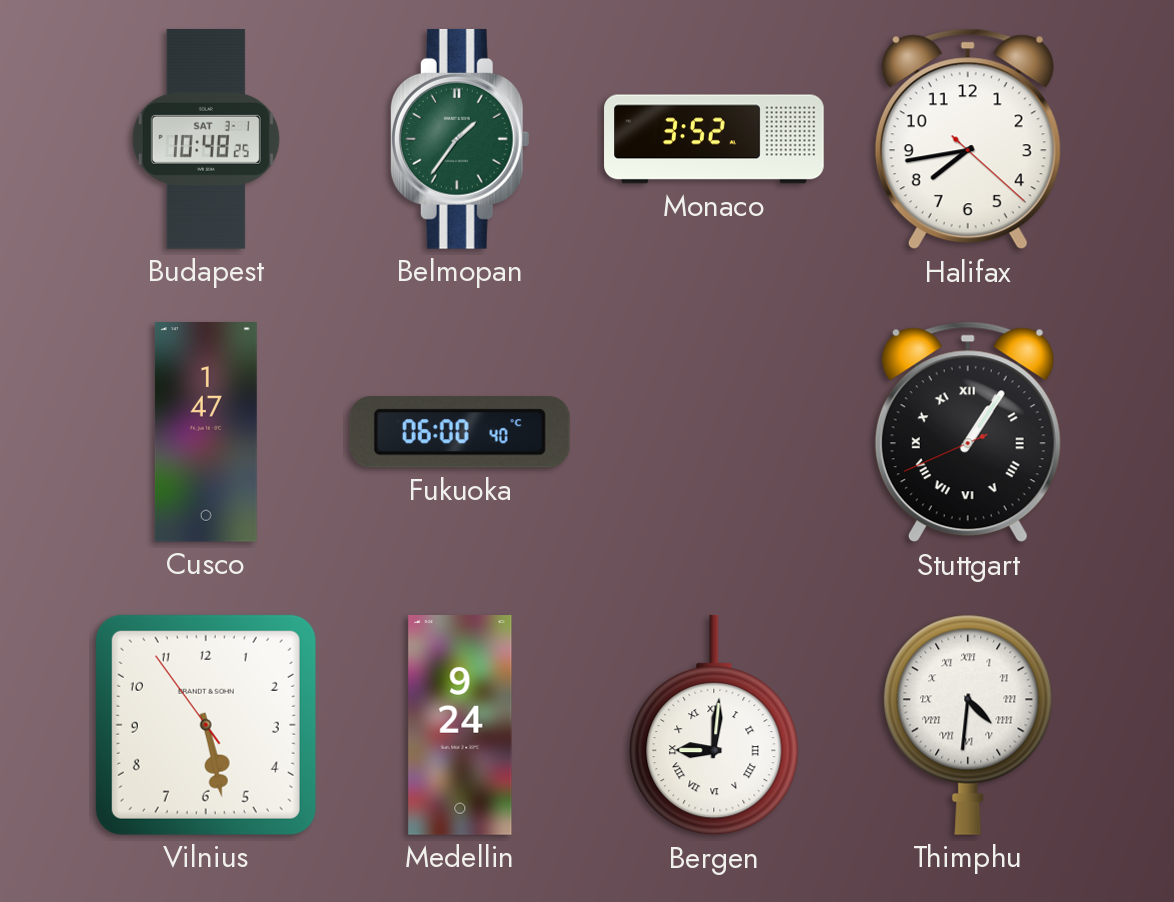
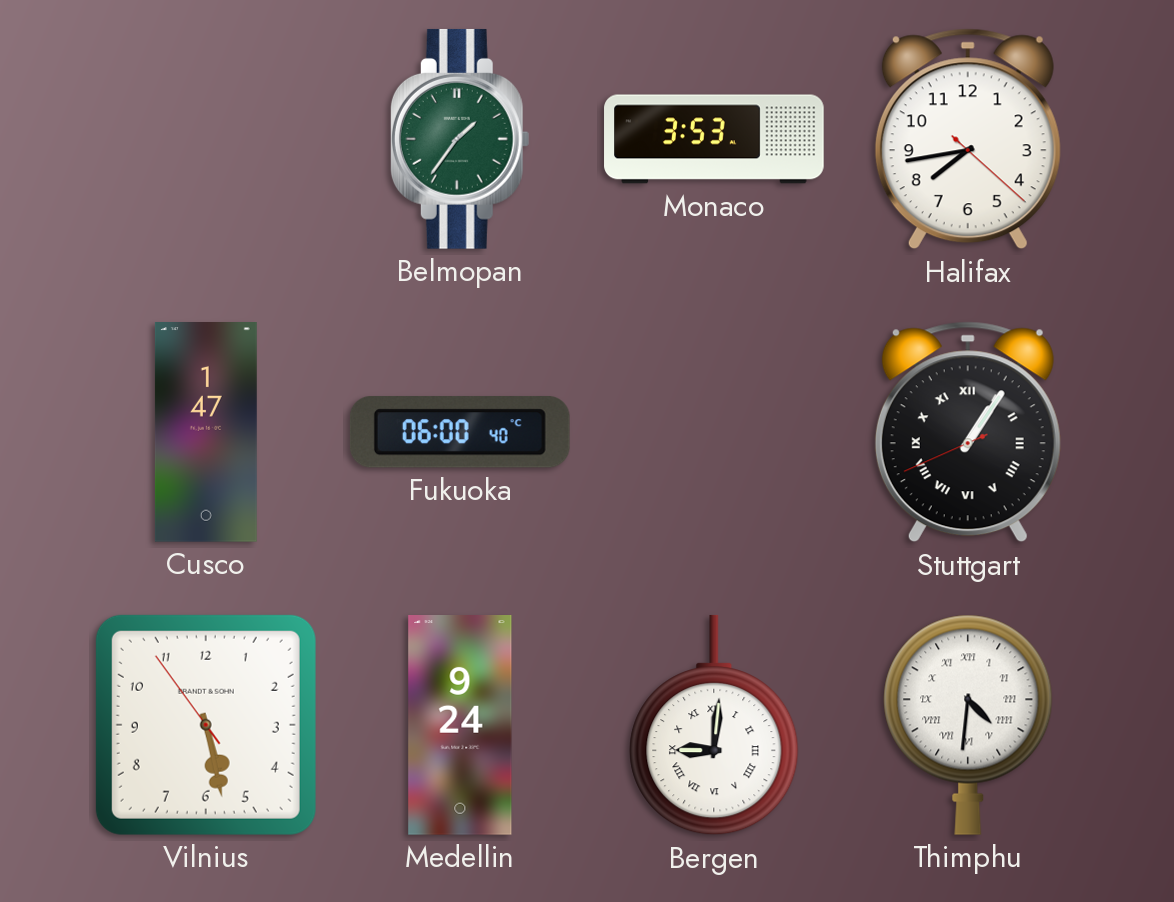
Budapest: 10:48 -> none (206, 140)
Monaco: 3:52 -> 3:53 (714, 139)
